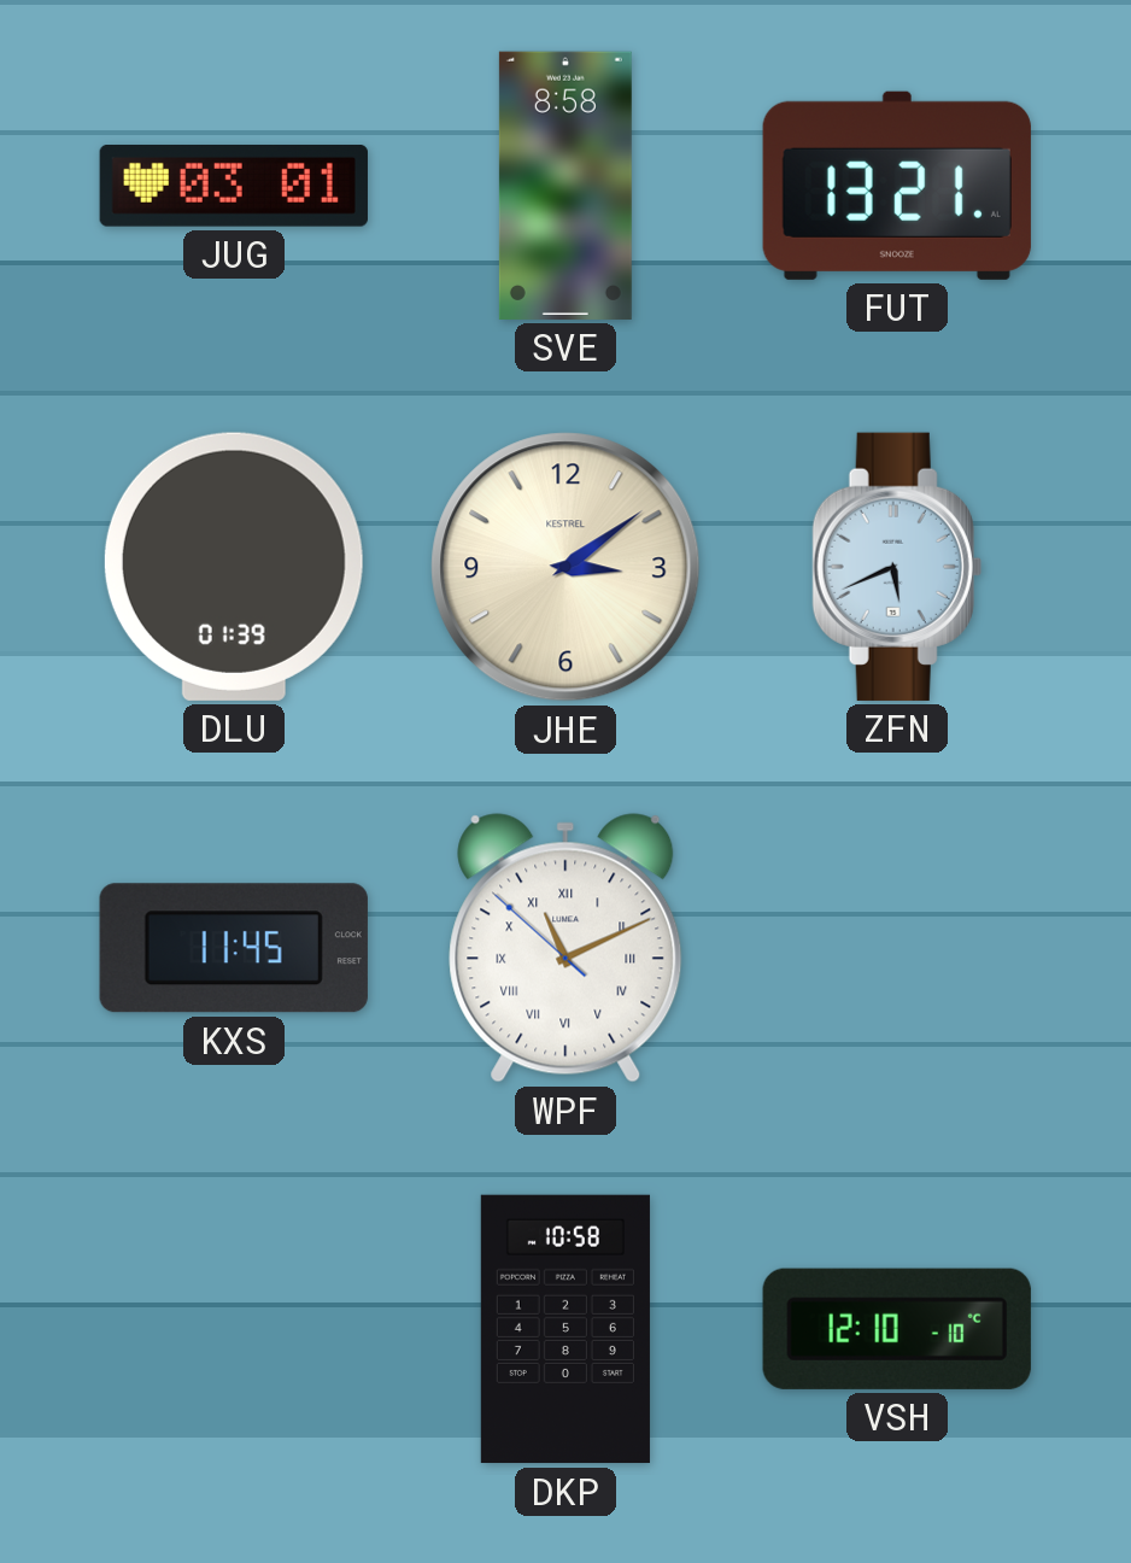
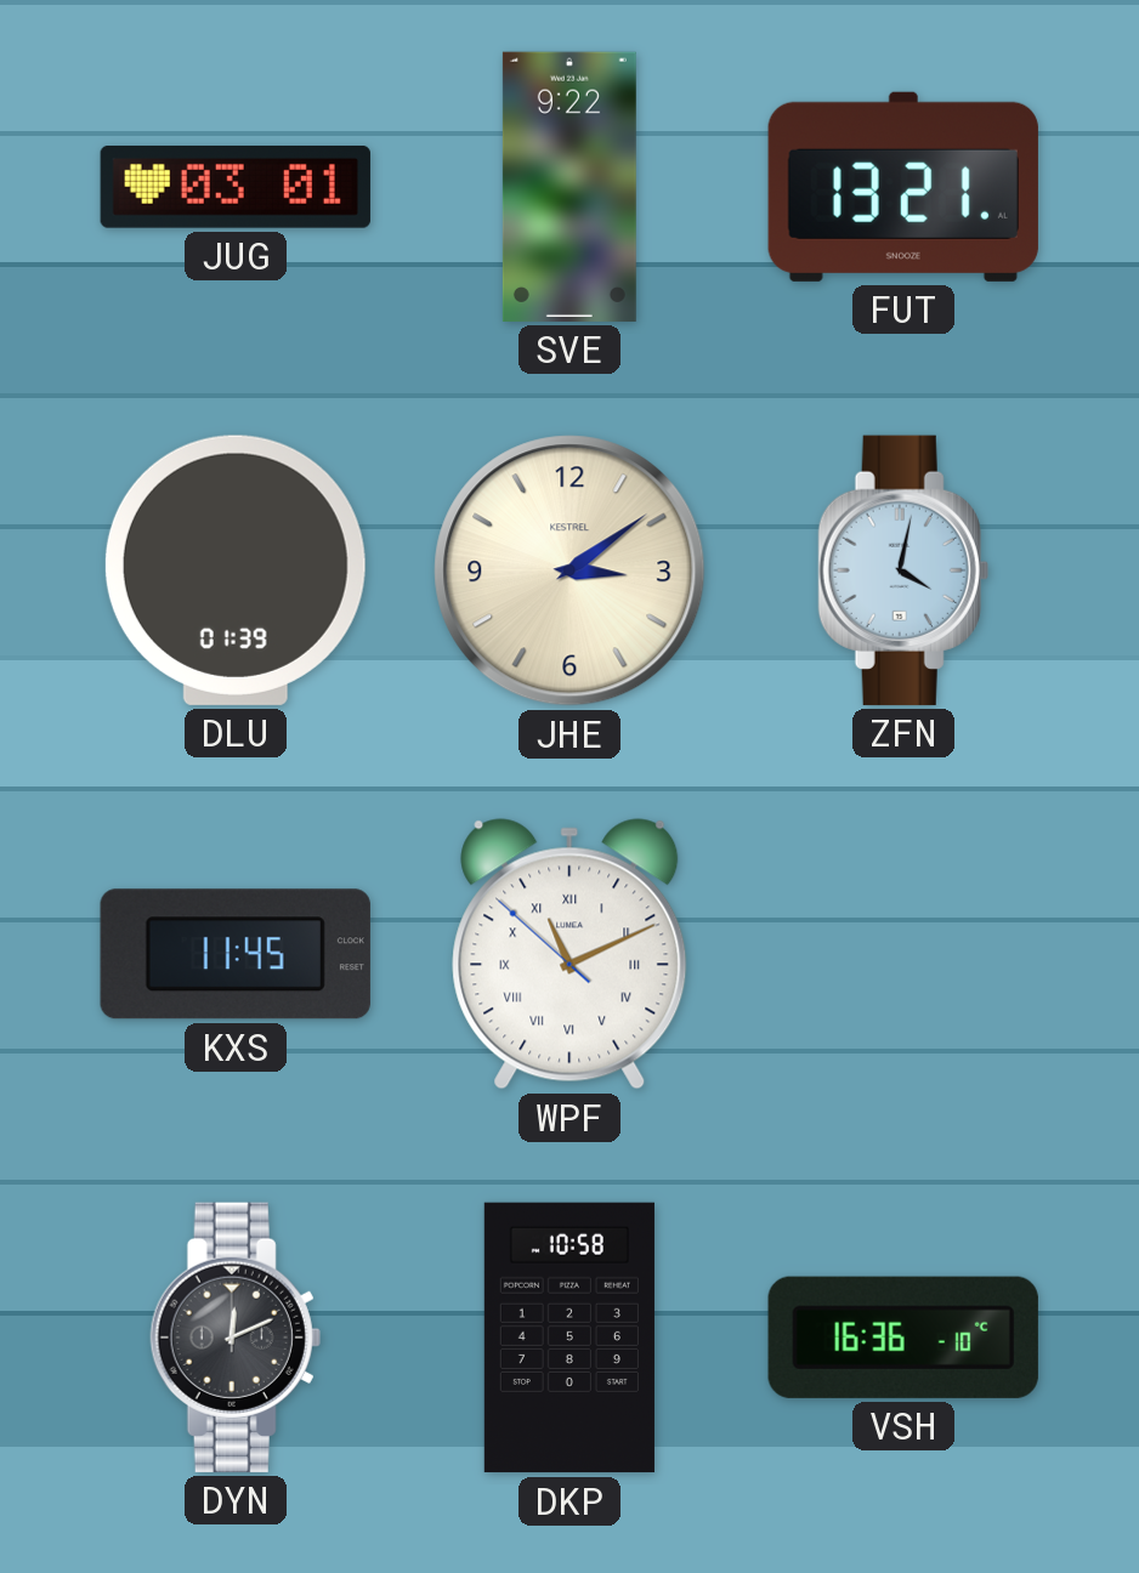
SVE: 8:58 -> 9:22 (569, 187)
ZFN: 5:41 -> 4:02 (903, 570)
DYN: none -> 12:11 (236, 1338)
VSH: 12:10 -> 16:36 (903, 1338)
